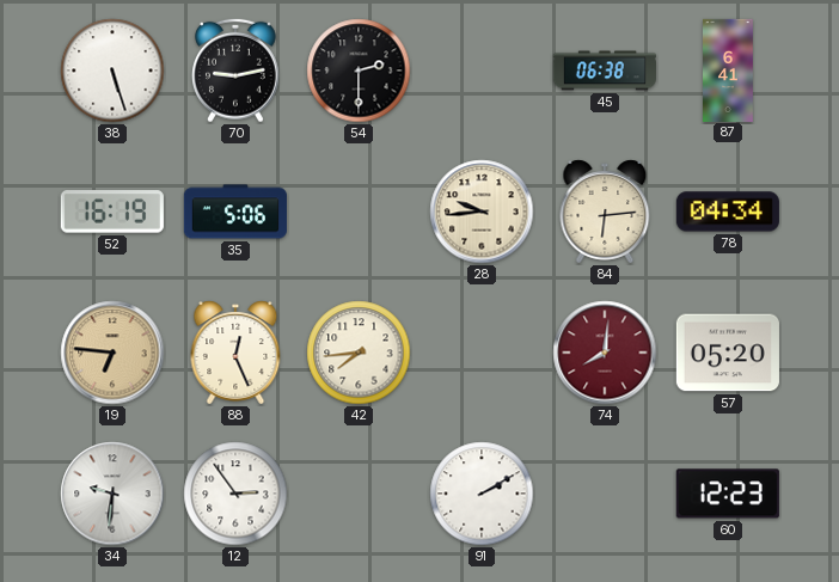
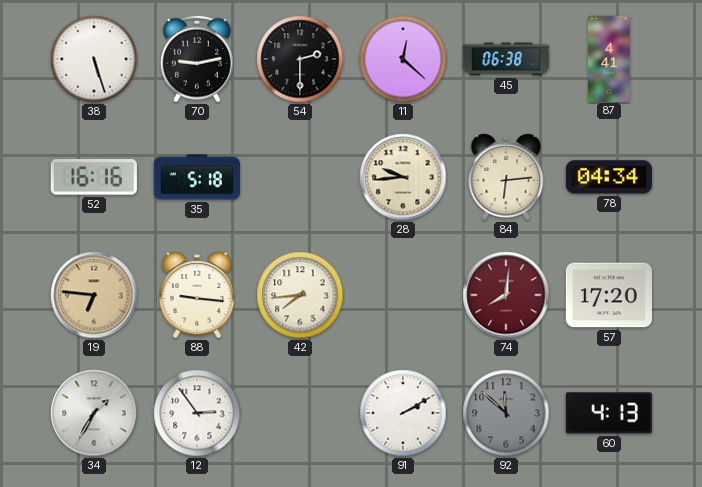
11: none -> 12:22 (403, 59)
87: 6:41 -> 4:41 (610, 58)
52: 16:19 -> 16:16 (94, 177)
35: 5:06 -> 5:18 (197, 177)
88: 12:26 -> 9:16 (197, 295)
57: 05:20 -> 17:20 (609, 295)
34: 9:31 -> 1:35 (94, 413)
92: none -> 11:52 (506, 413)
60: 12:23 -> 4:13 (609, 413)
